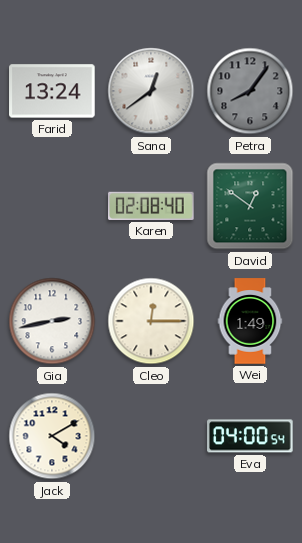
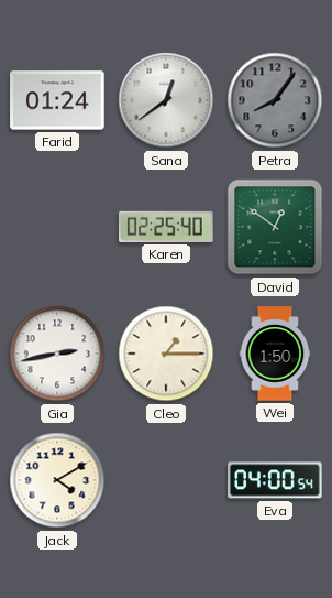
Farid: 13:24 -> 01:24 (57, 100)
Karen: 02:08 -> 02:25 (166, 227)
Cleo: 12:15 -> 1:15 (166, 354)
Wei: 1:49 -> 1:50 (275, 354)
